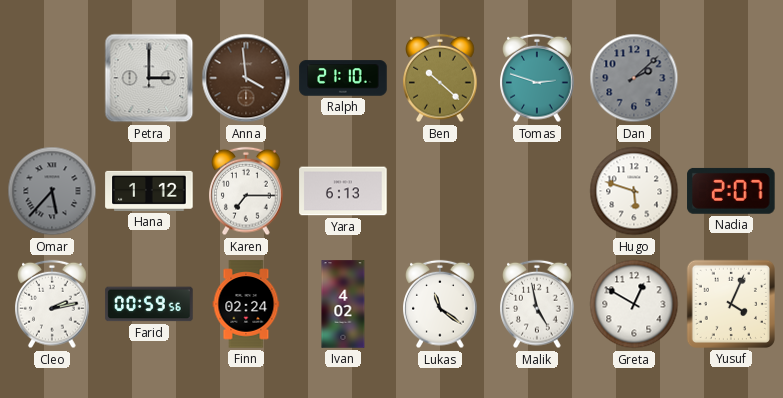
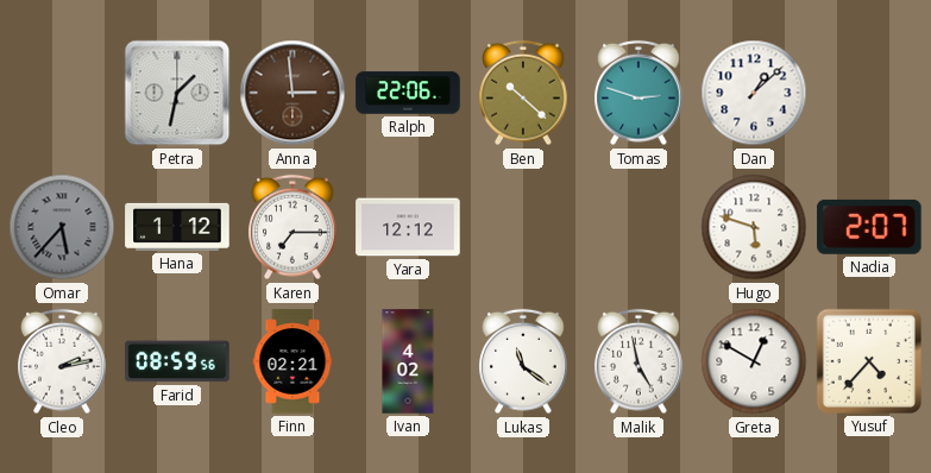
Petra: 3:00 -> 1:32 (177, 93)
Anna: 3:59 -> 2:59 (292, 93)
Ralph: 21:10 -> 22:06 (408, 93)
Dan: 2:08 -> 1:08 (754, 93)
Dan dial: grey -> white (754, 93)
Yara: 6:13 -> 12:12 (408, 227)
Farid: 00:59 -> 08:59 (177, 361)
Finn: 02:24 -> 02:21 (292, 361)
Yusuf: 4:04 -> 4:37 (869, 361)
